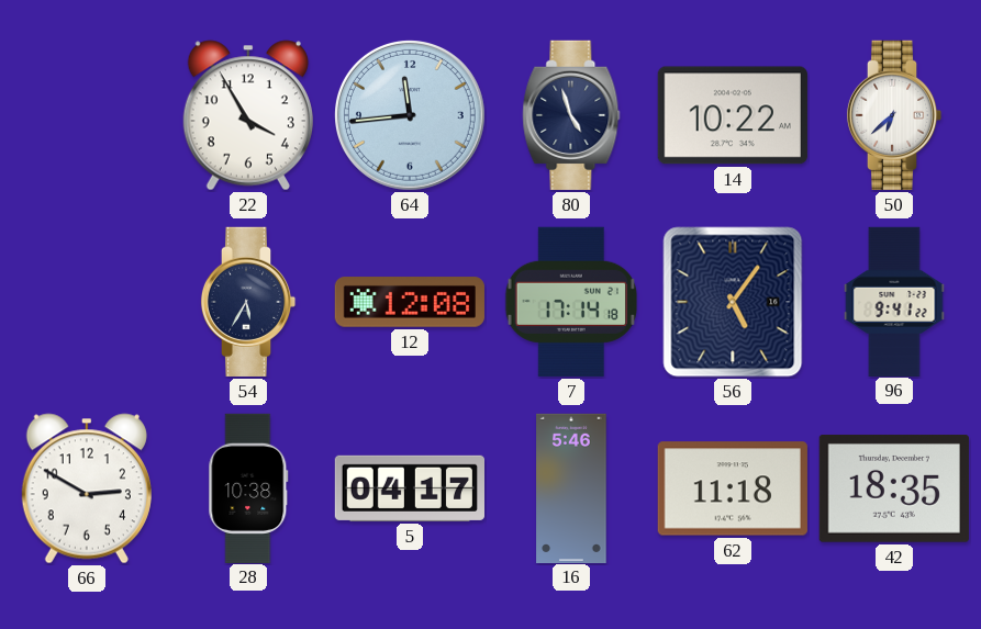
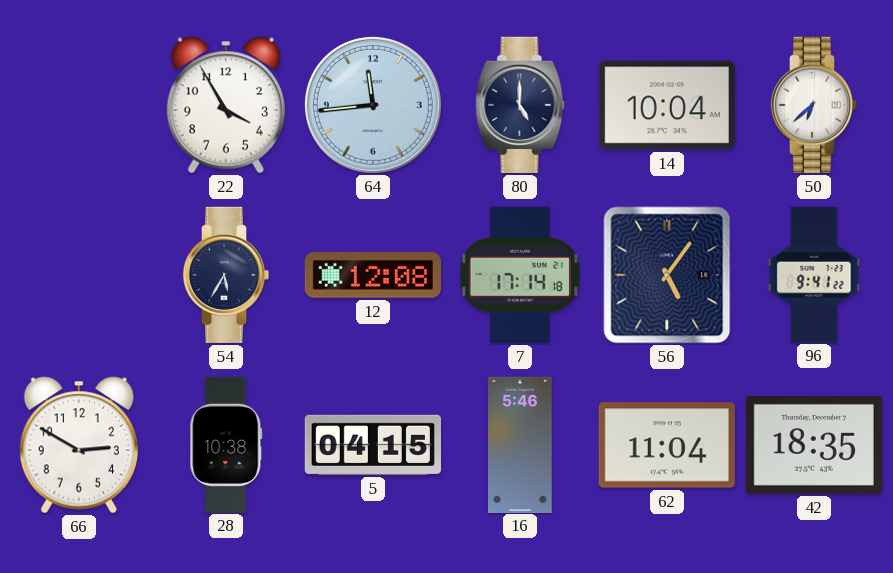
80: 4:57 -> 5:00 (520, 105)
14: 10:22 -> 10:04 (667, 105)
5: 04:17 -> 04:15 (372, 445)
62: 11:18 -> 11:04 (667, 445)
